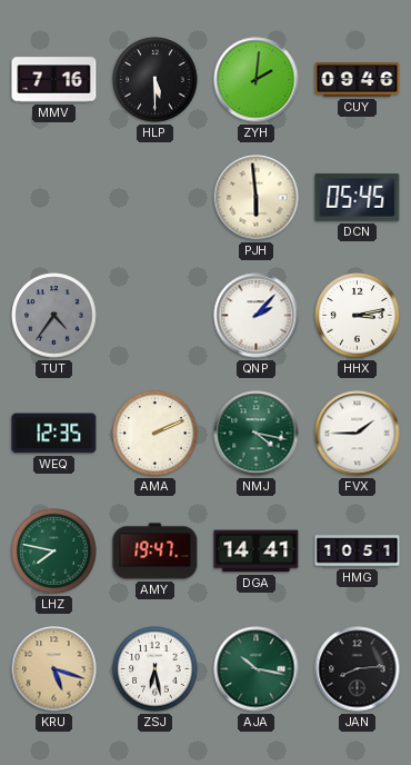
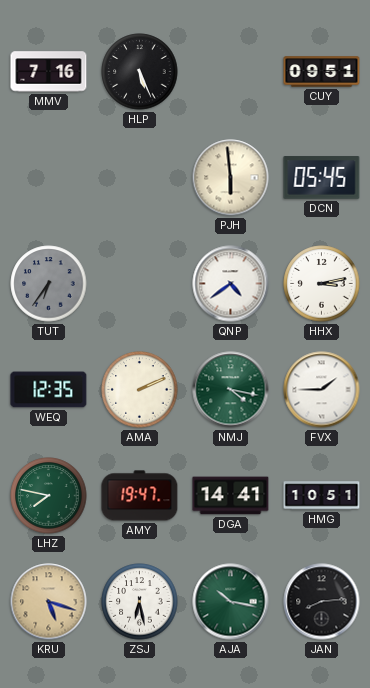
HLP: 5:30 -> 5:26 (140, 72)
ZYH: 2:01 -> none (257, 80)
CUY: 09:46 -> 09:51 (322, 72)
TUT: 4:36 -> 6:36 (49, 284)
QNP: 2:07 -> 4:39 (231, 284)
